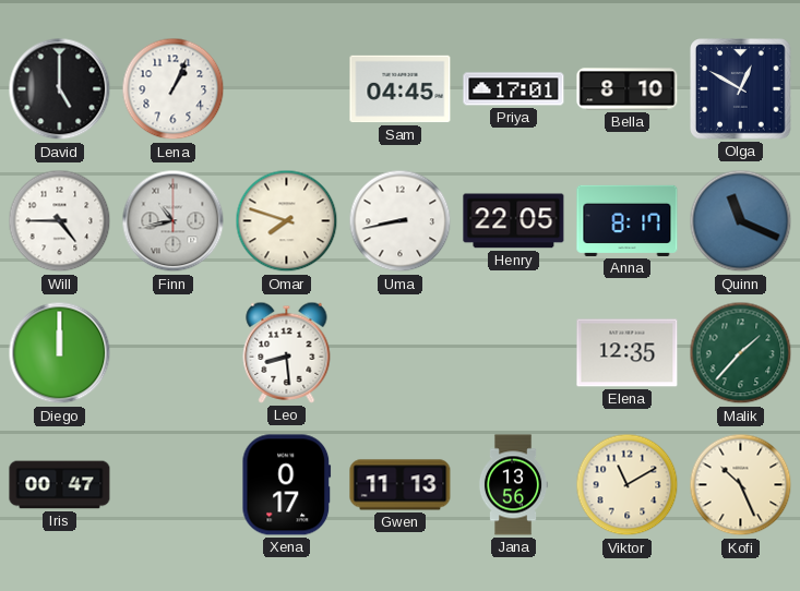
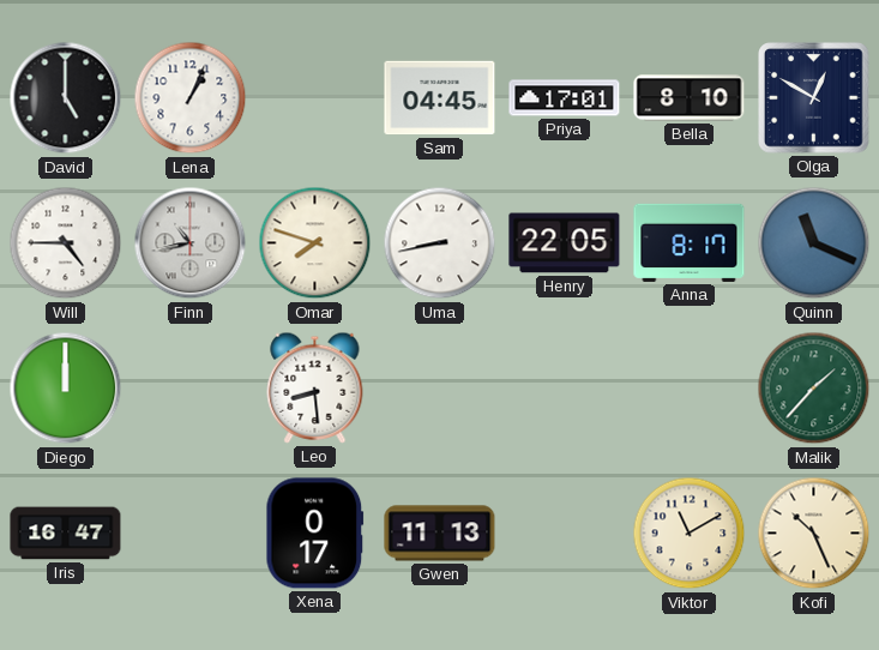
Elena: 12:35 -> none (628, 353)
Iris: 00:47 -> 16:47 (66, 534)
Jana: 13:56 -> none (513, 485)
